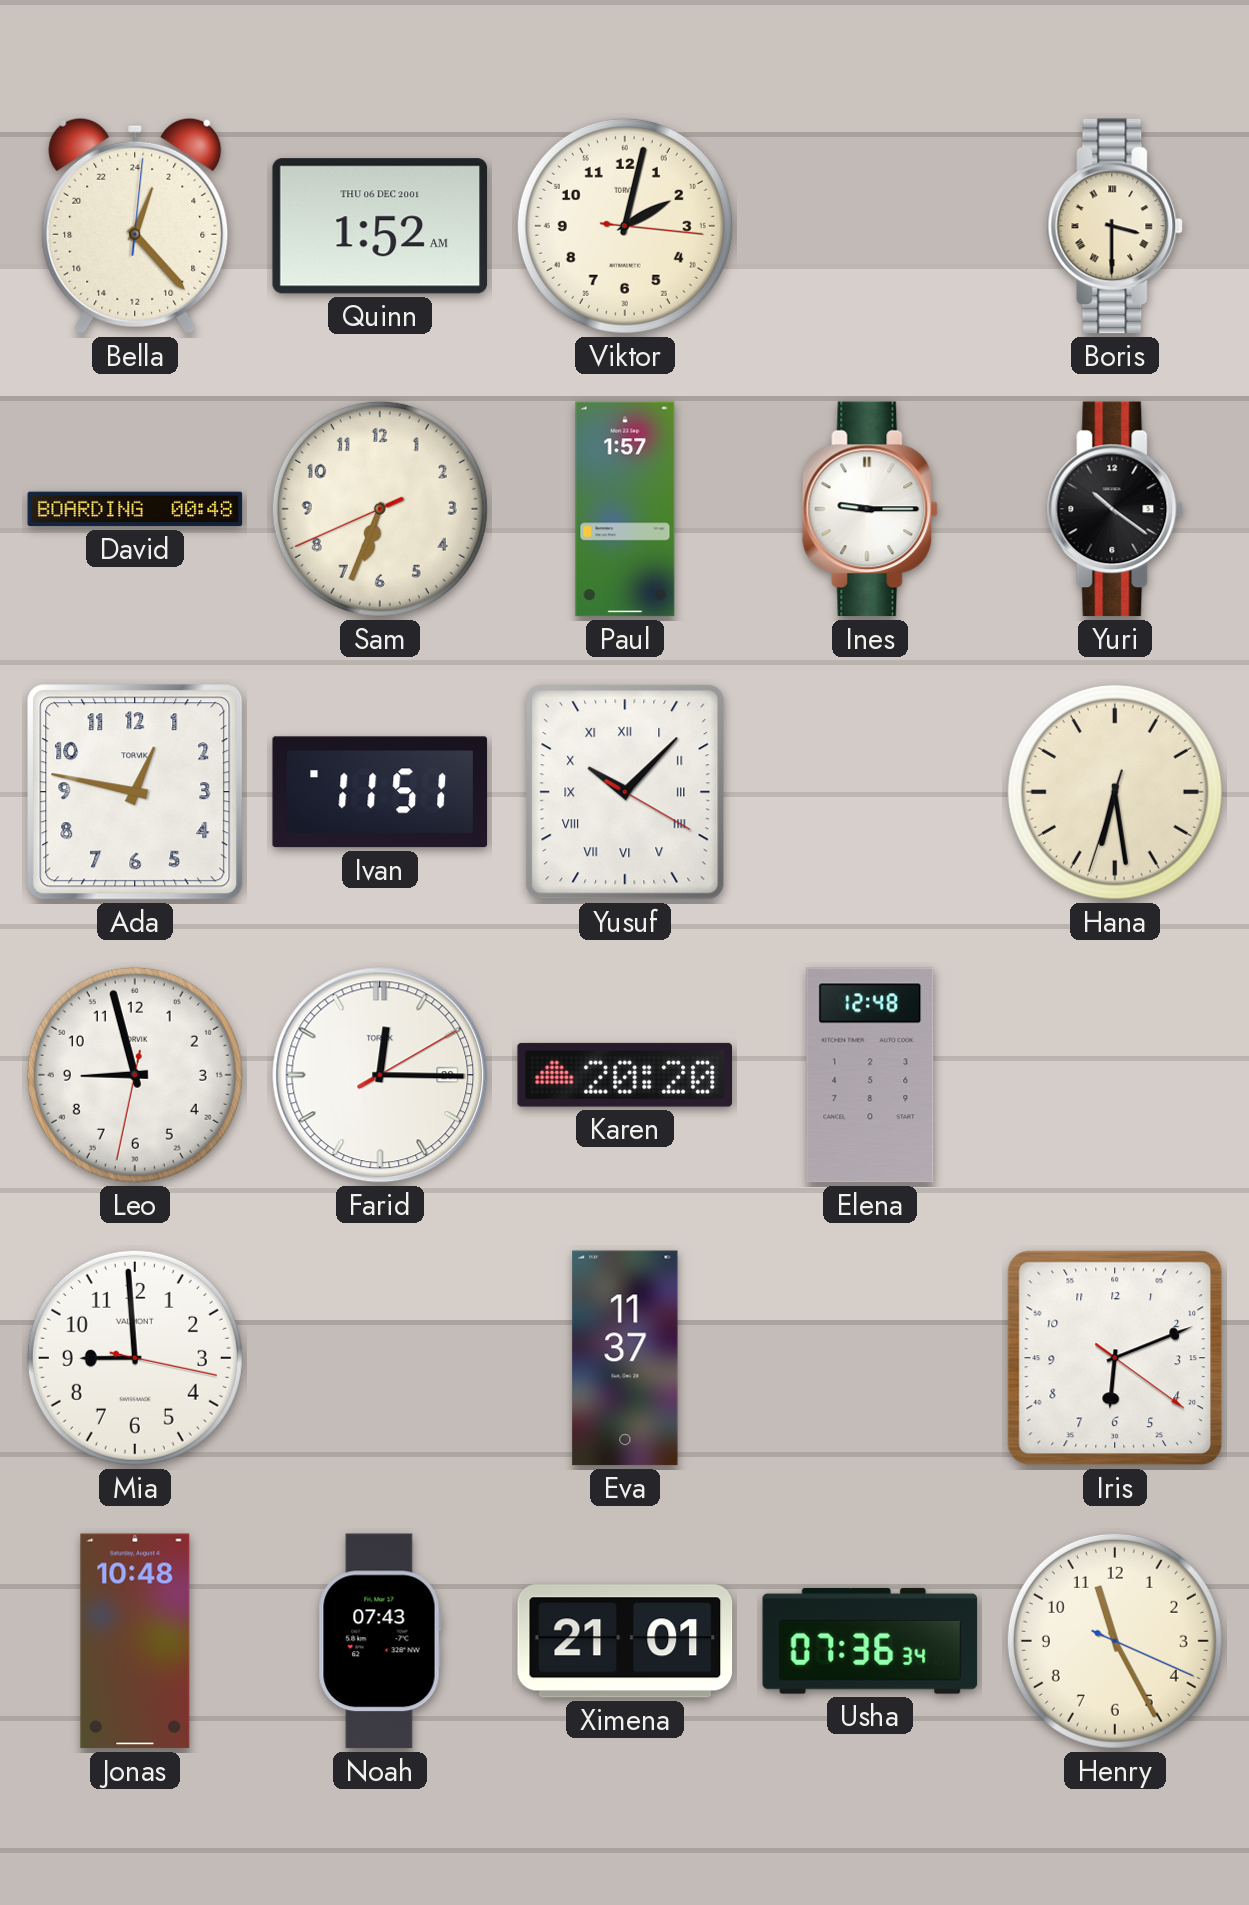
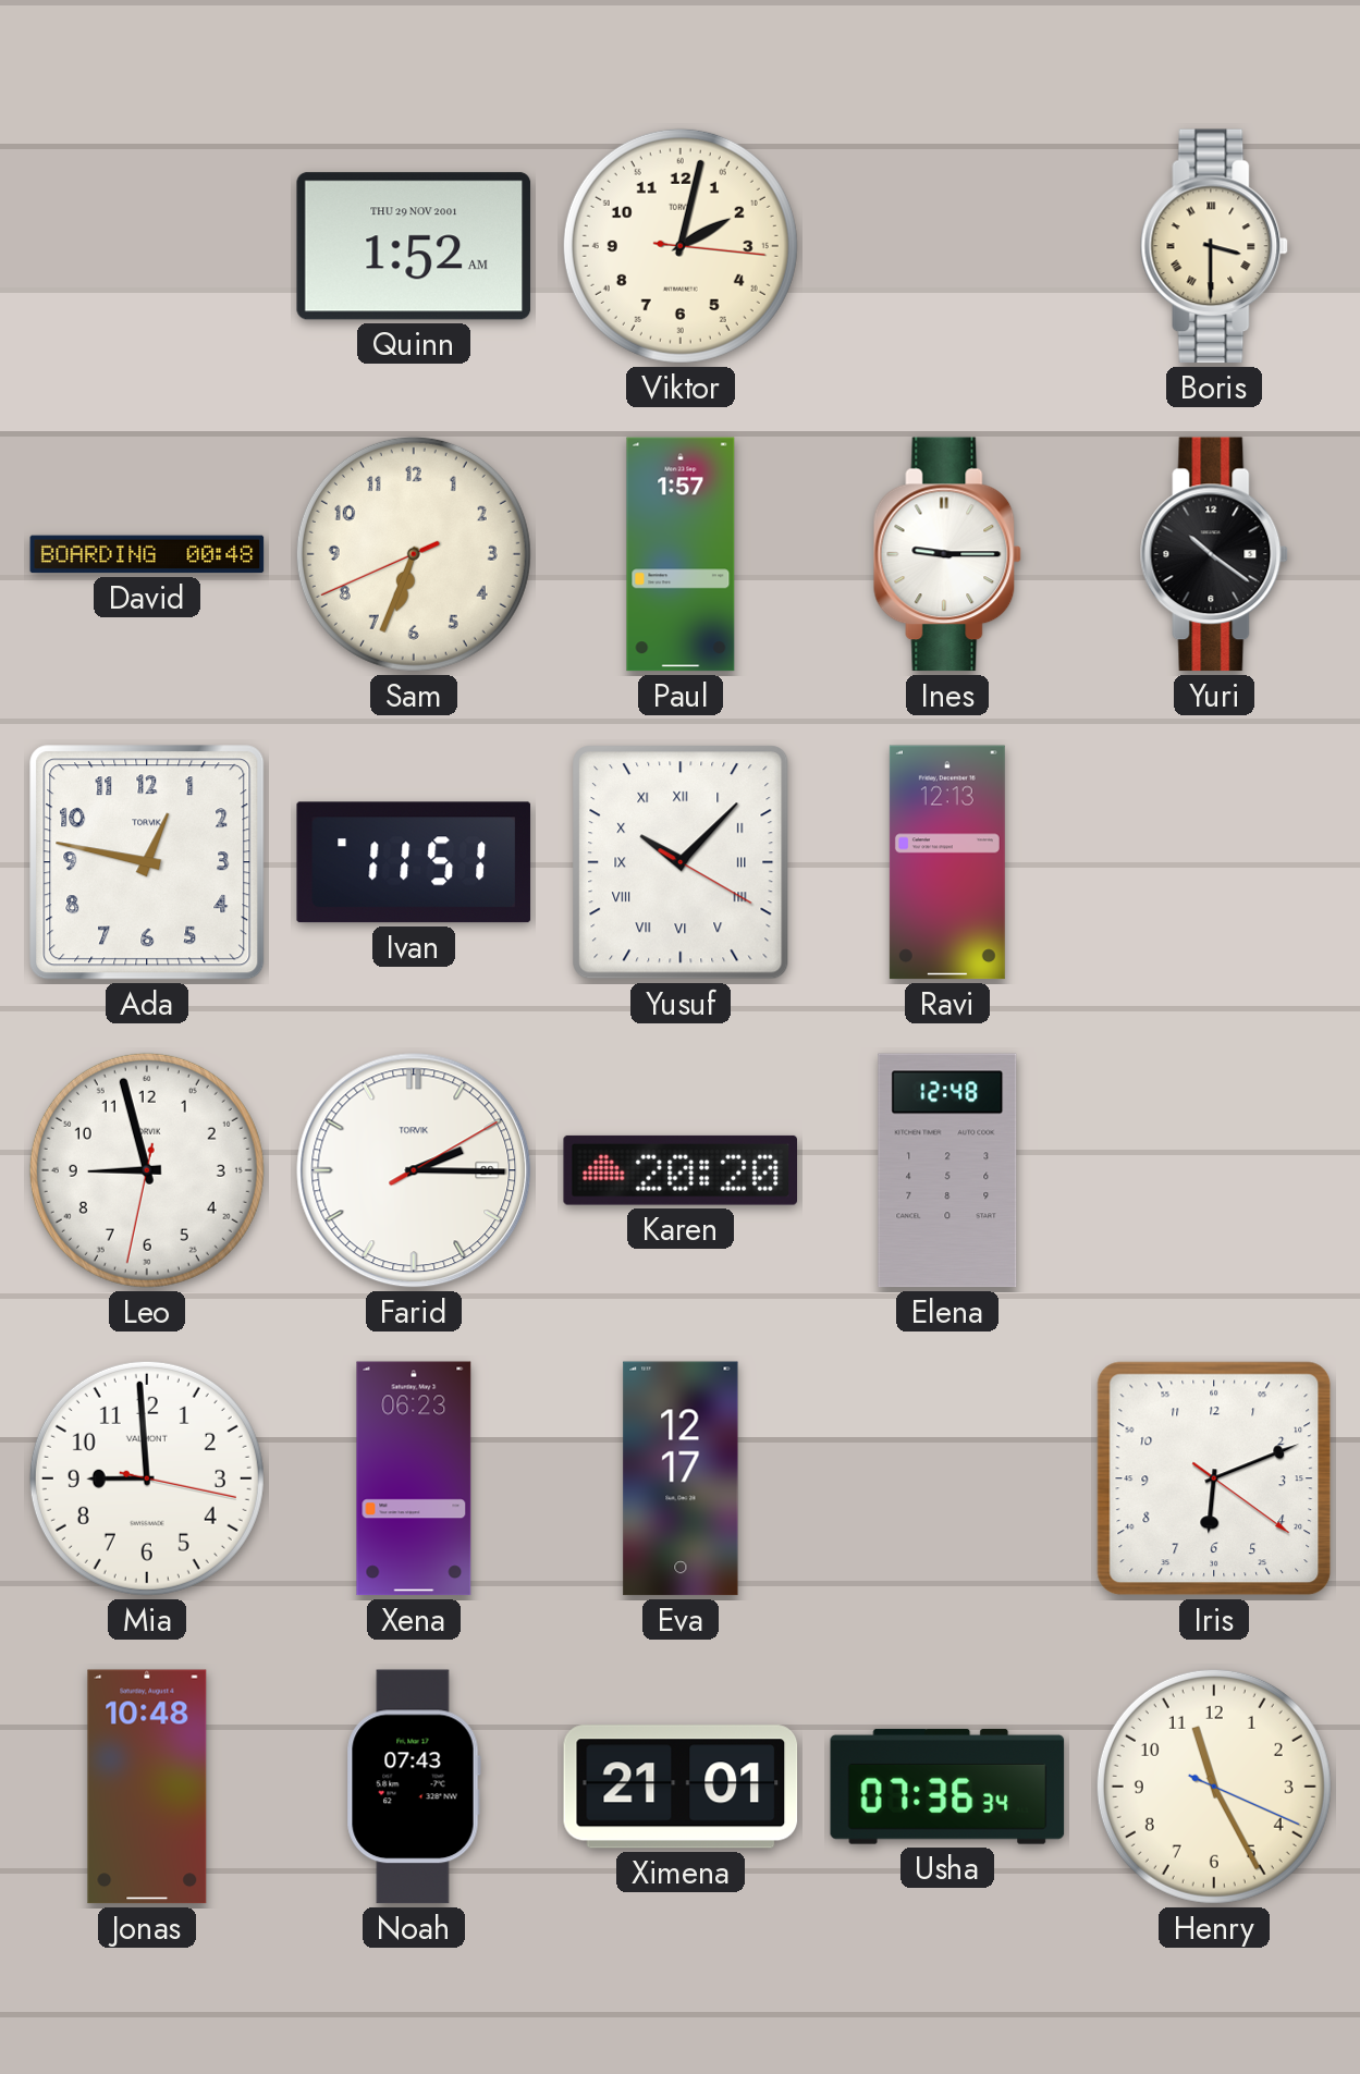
Bella: 1:23 -> none (135, 226)
Quinn date: THU 06 DEC 2001 -> THU 29 NOV 2001 (414, 246)
Ravi: none -> 12:13 (947, 862)
Hana: 6:28 -> none (1115, 792)
Farid: 12:15 -> 2:15 (414, 1170)
Xena: none -> 06:23 (414, 1478)
Eva: 11:37 -> 12:17 (681, 1478)
